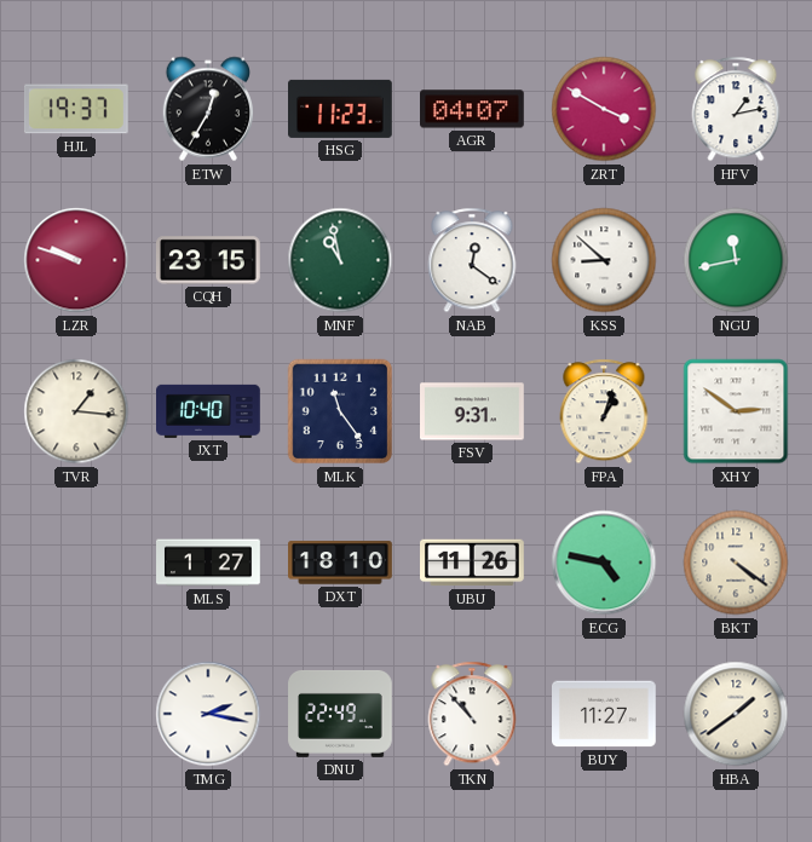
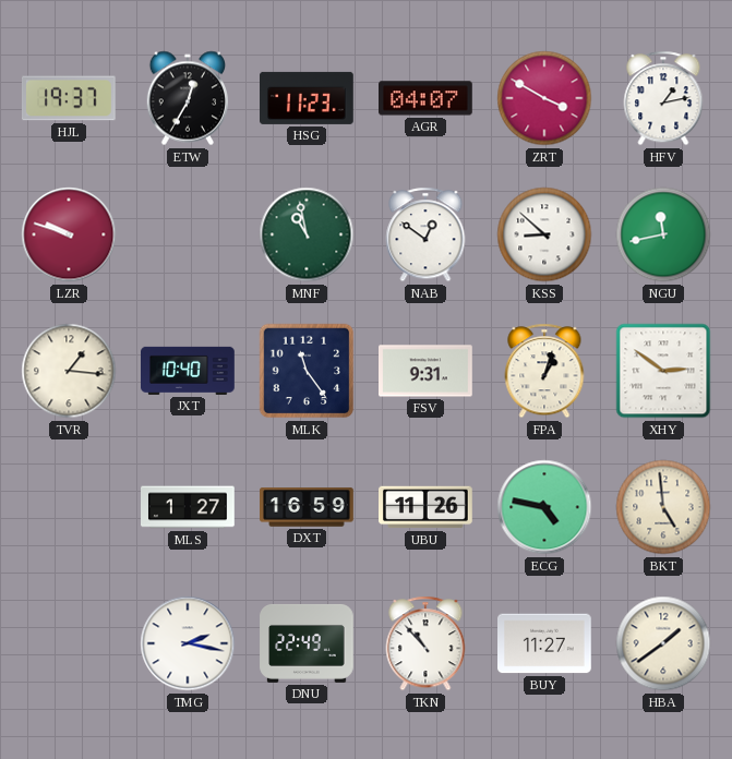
CQH: 23:15 -> none (208, 260)
NAB: 12:21 -> 12:51 (425, 234)
DXT: 18:10 -> 16:59 (308, 507)
BKT: 4:21 -> 4:59 (663, 507)
